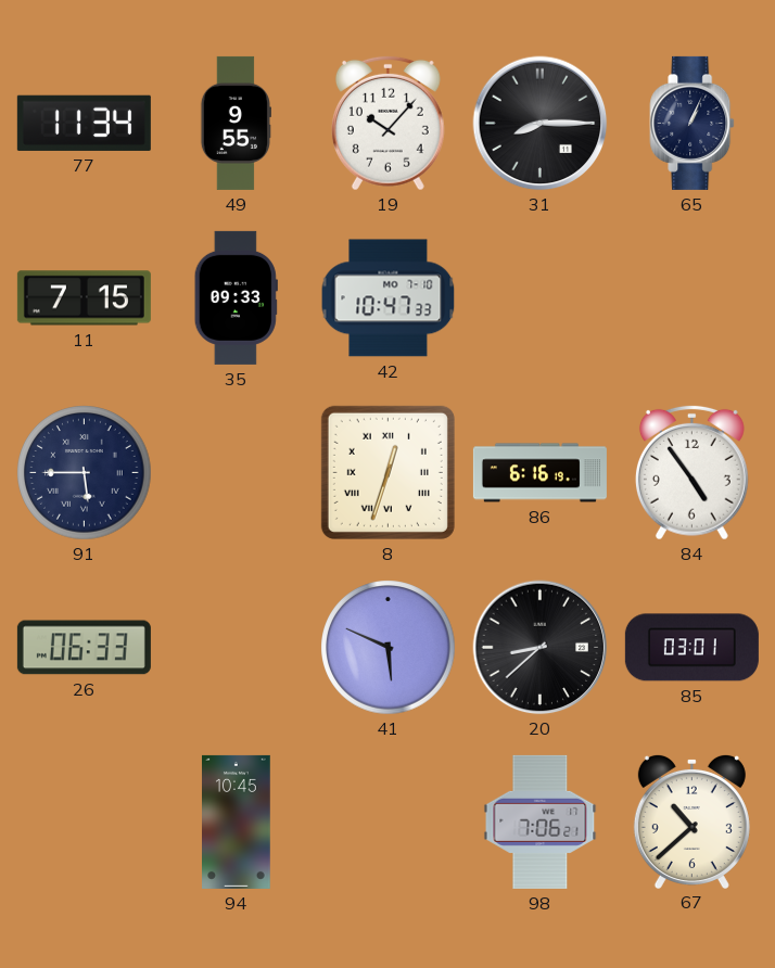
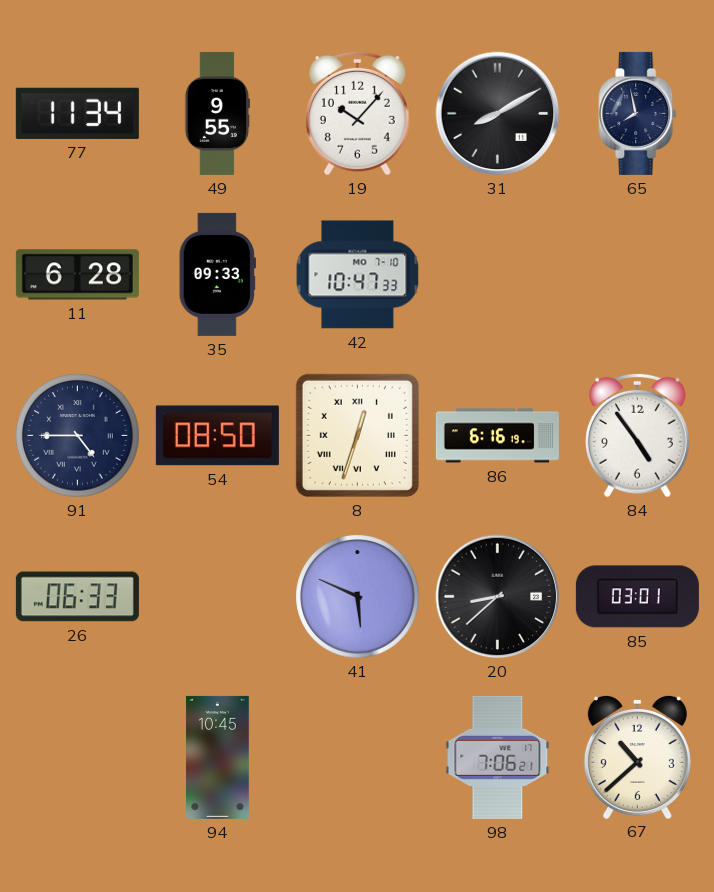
31: 8:15 -> 8:10 (498, 114)
65: 1:04 -> 7:58 (638, 113)
11: 7:15 -> 6:28 (77, 275)
91: 5:45 -> 4:45 (78, 436)
54: none -> 08:50 (217, 436)
